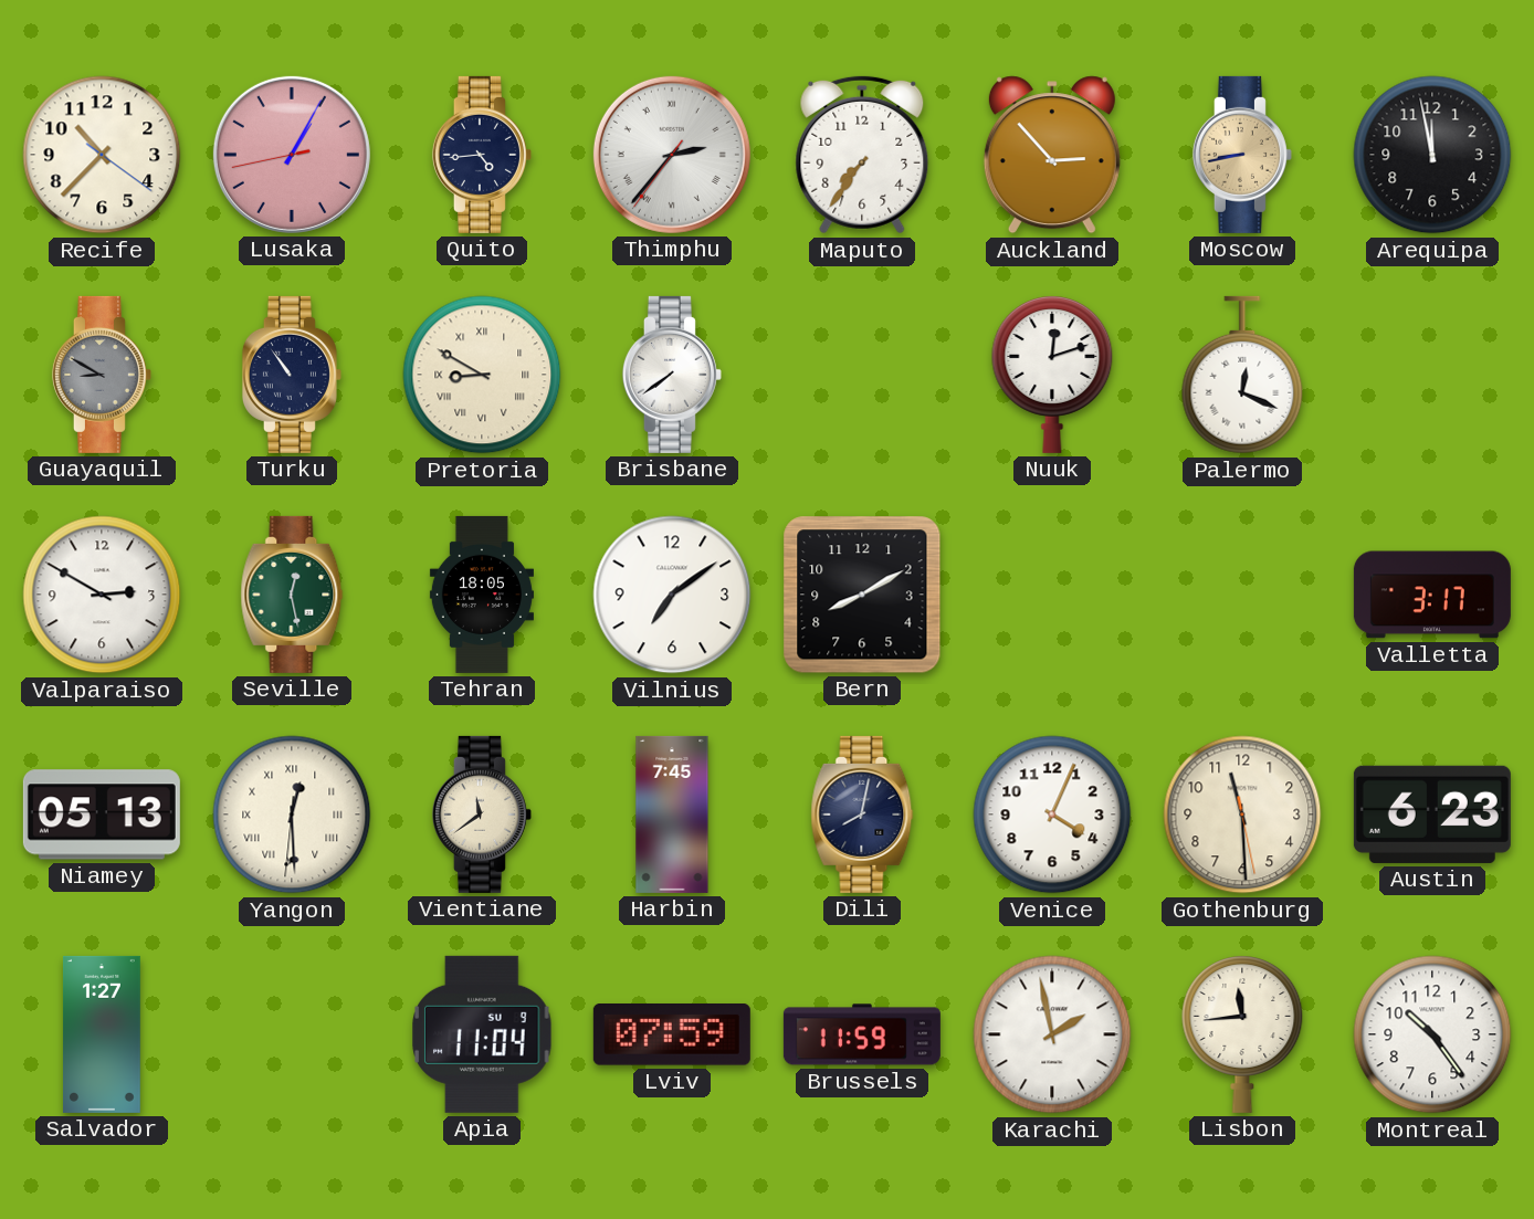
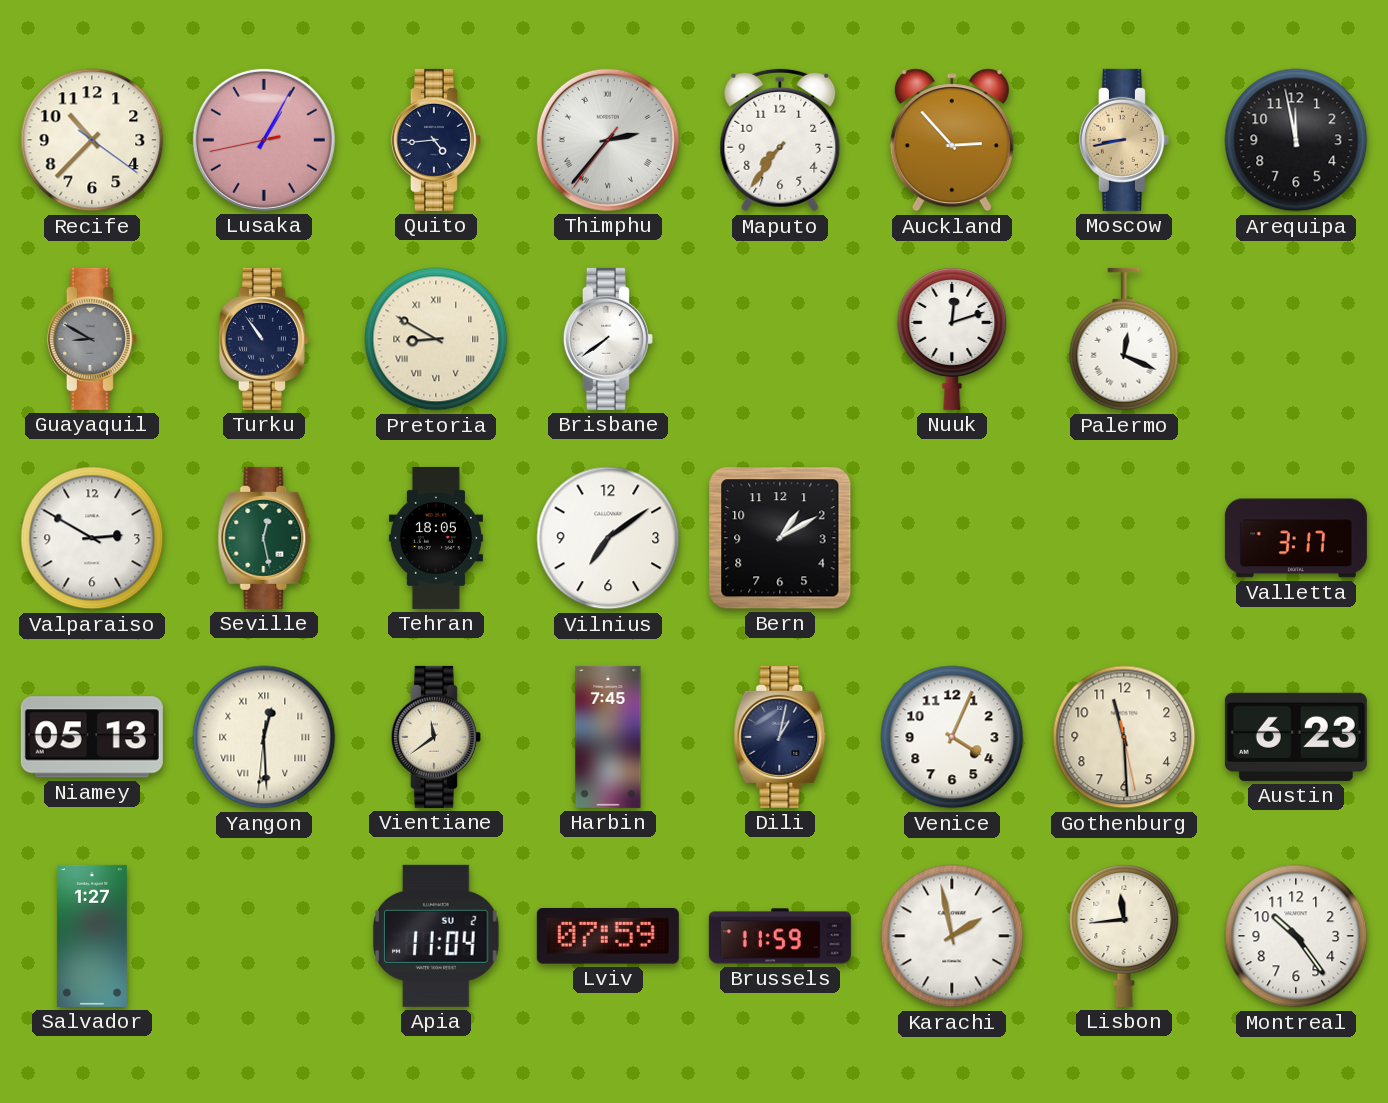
Bern: 8:10 -> 1:10 (780, 538)
Dili: 8:02 -> 1:02 (780, 737)
Apia date: SU 9 -> SU 2 (436, 936)
